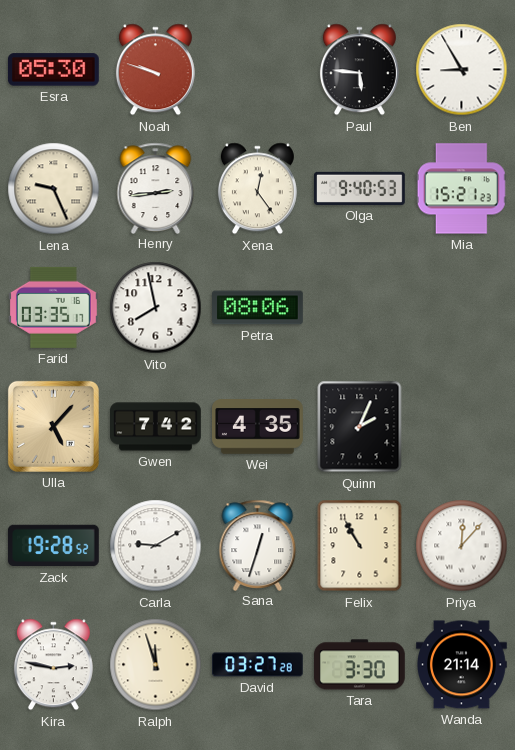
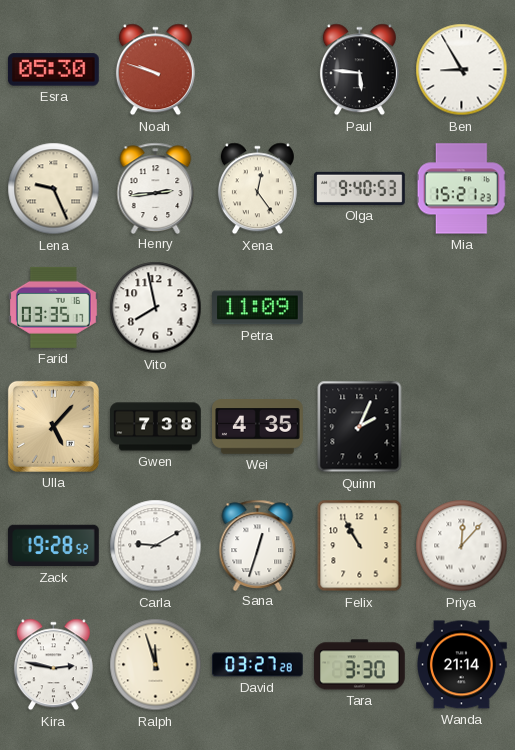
Petra: 08:06 -> 11:09 (258, 308)
Gwen: 7:42 -> 7:38 (156, 427)
